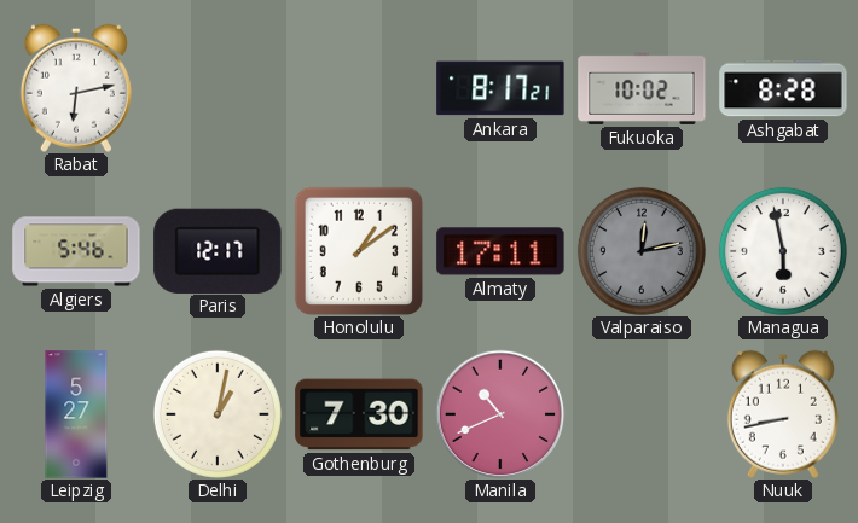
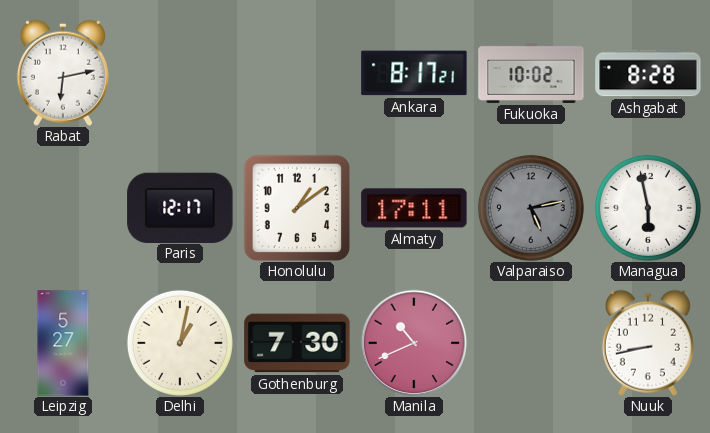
Algiers: 5:46 -> none (76, 251)
Valparaiso: 12:13 -> 5:13 (531, 208)
